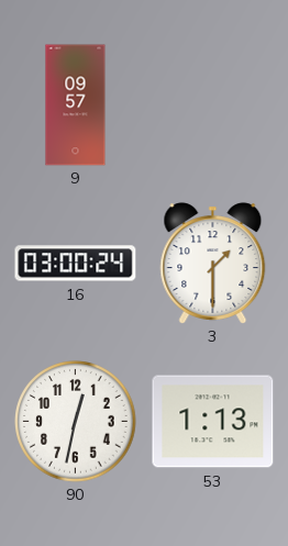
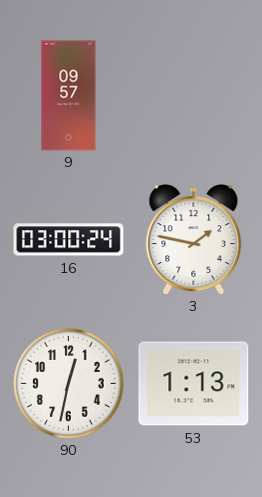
3: 1:30 -> 1:47 (194, 240)
